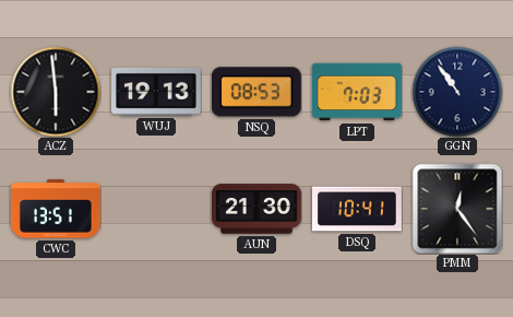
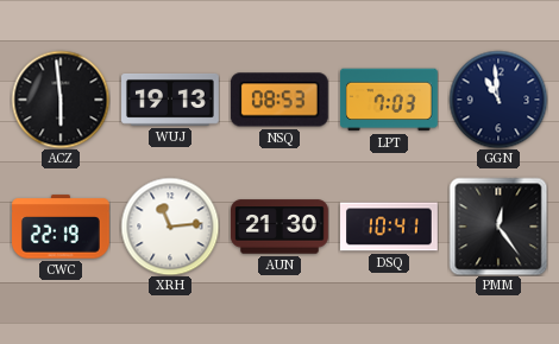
GGN: 10:54 -> 10:59 (498, 100)
CWC: 13:51 -> 22:19 (62, 227)
XRH: none -> 11:14 (170, 227)
